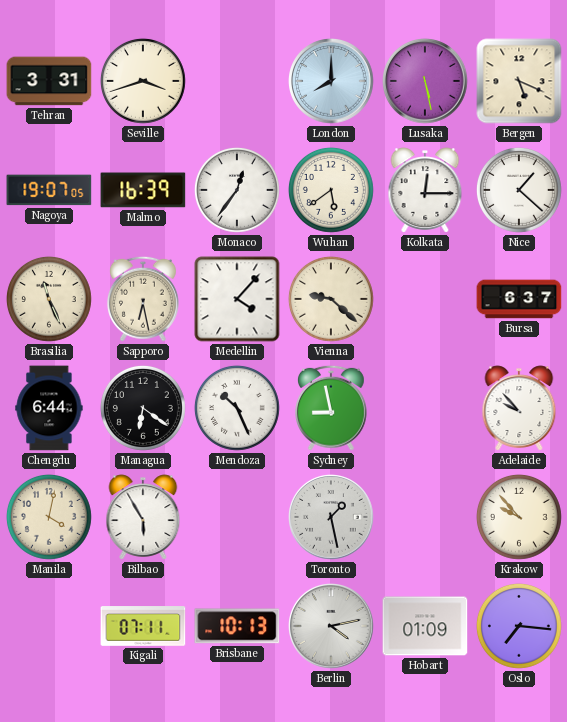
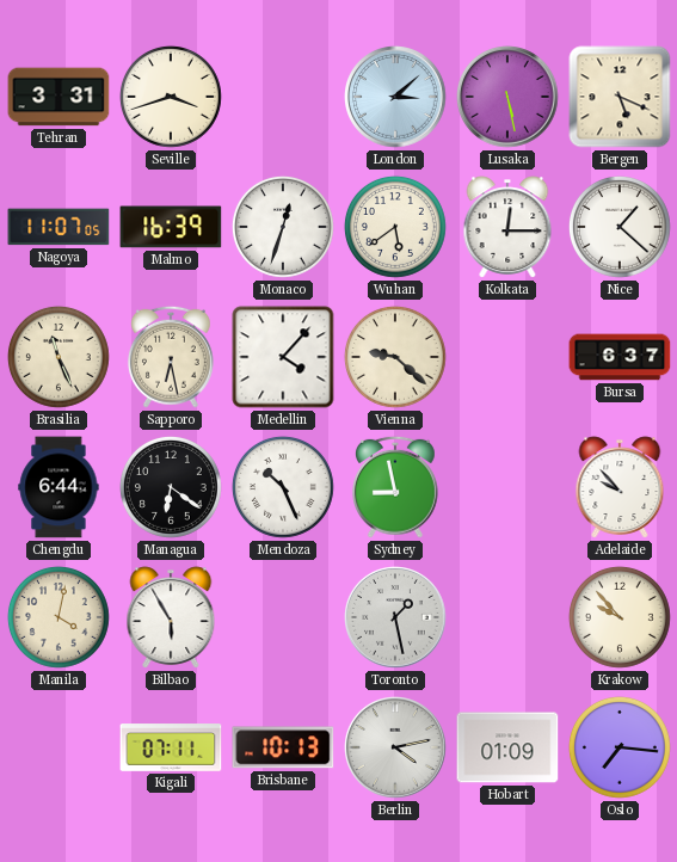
London: 8:00 -> 3:08 (395, 97)
Nagoya: 19:07 -> 11:07 (59, 227)
Monaco: 12:36 -> 12:33 (283, 227)
